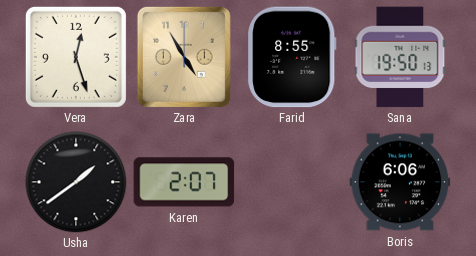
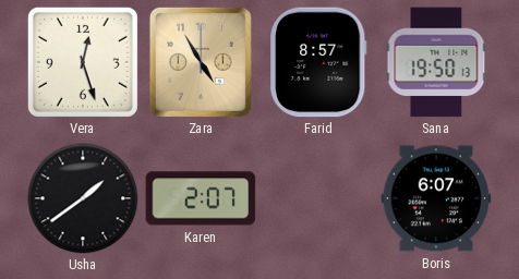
Farid: 8:55 -> 8:57 (318, 62)
Boris: 6:06 -> 6:07 (436, 198)
